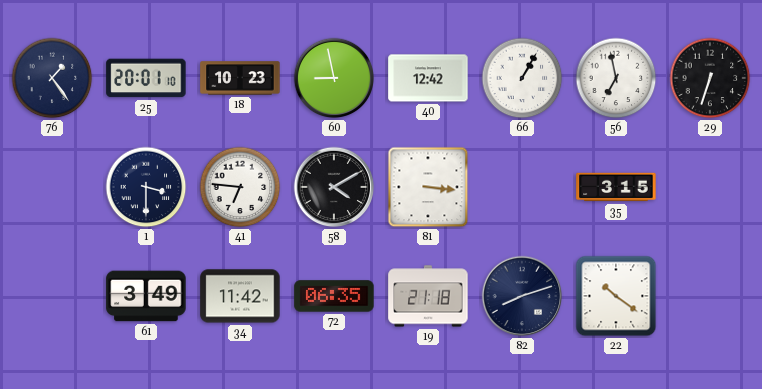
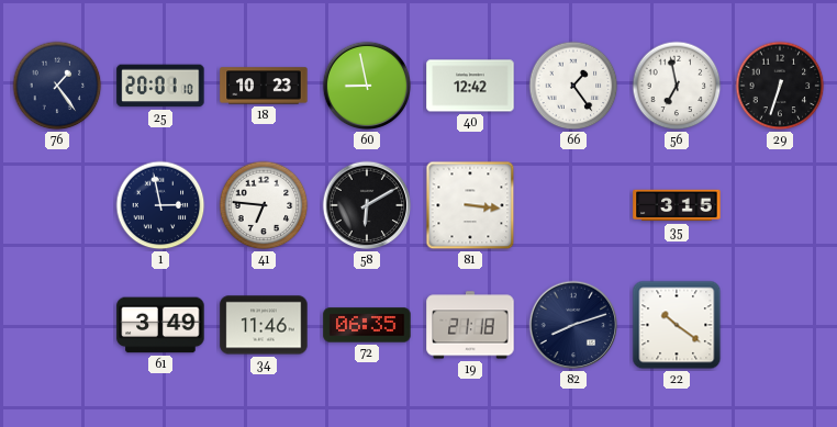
66: 1:05 -> 1:24 (573, 86)
1: 3:30 -> 2:58 (160, 205)
58: 4:10 -> 6:10 (367, 205)
34: 11:42 -> 11:46 (264, 325)
